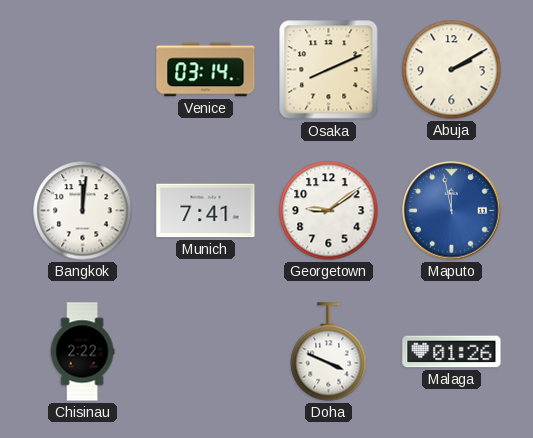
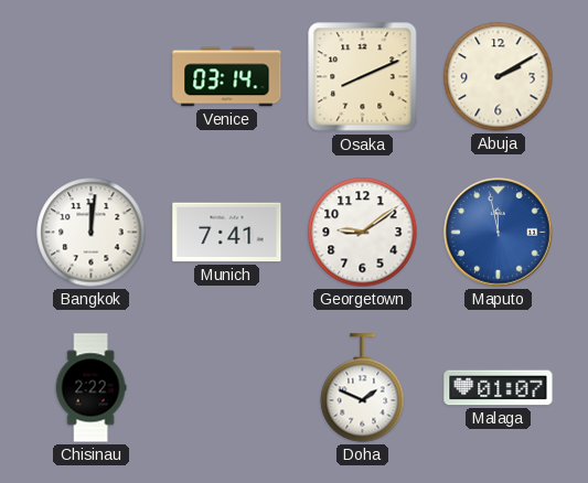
Doha: 3:49 -> 1:49 (363, 388)
Malaga: 01:26 -> 01:07 (499, 388)
